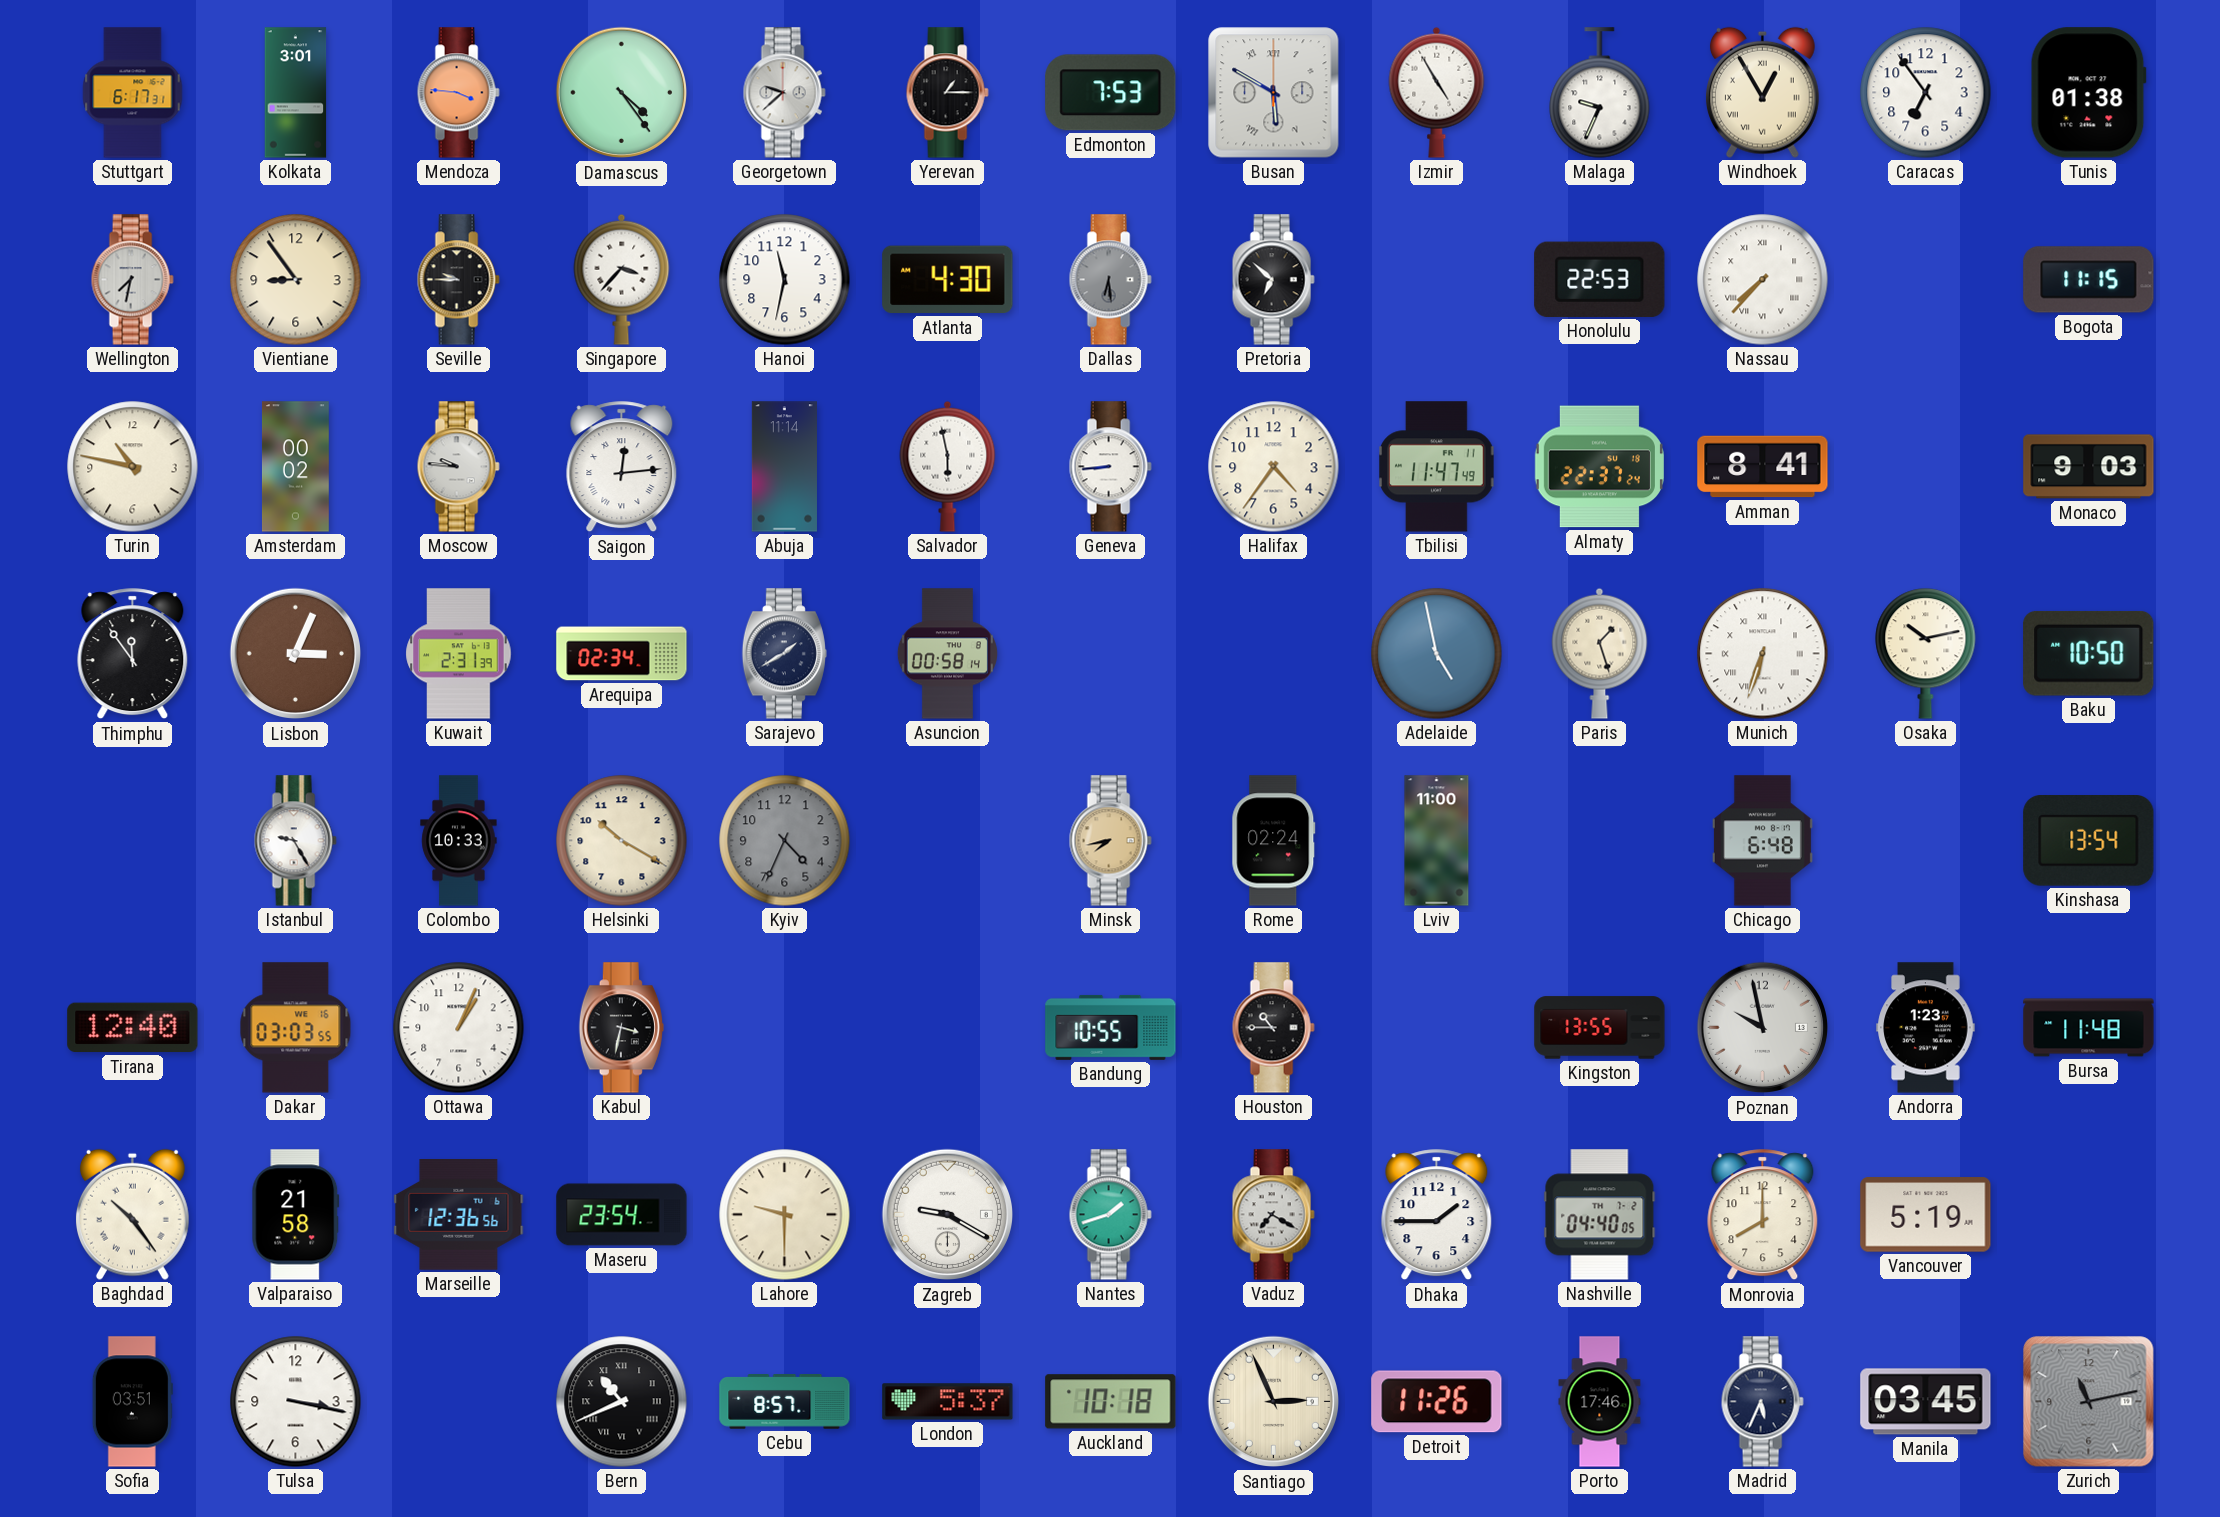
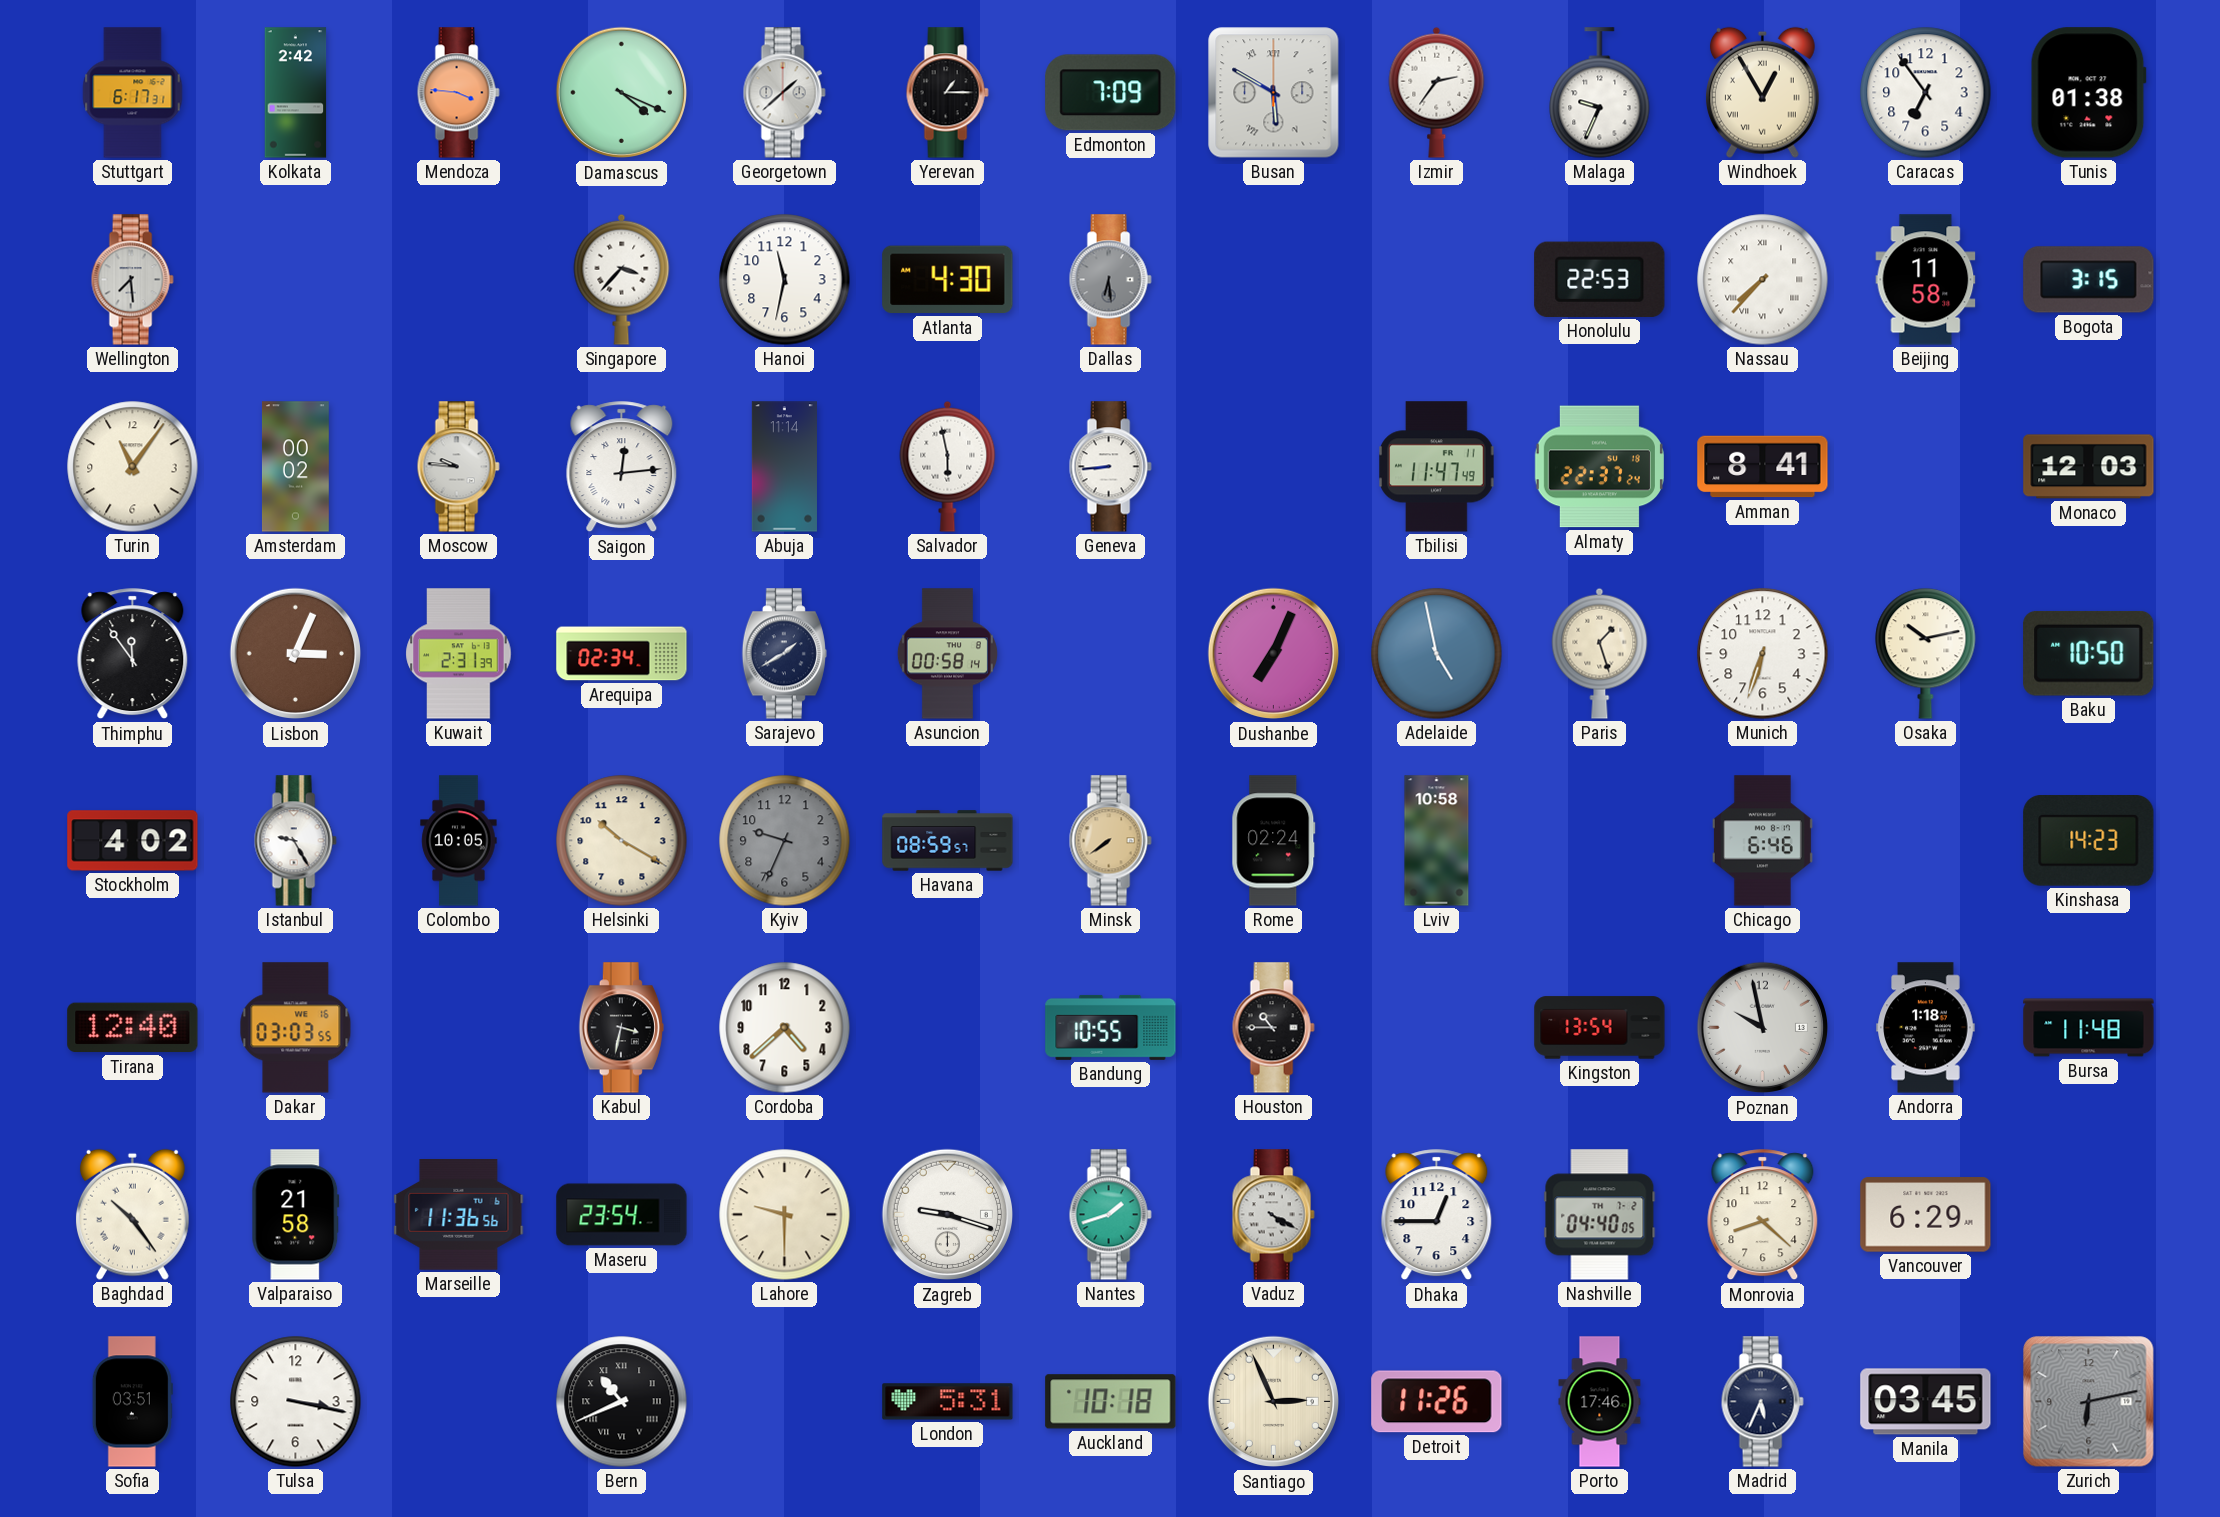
Kolkata: 3:01 -> 2:42 (296, 93)
Damascus: 4:24 -> 4:19 (622, 93)
Georgetown: 9:38 -> 1:38 (784, 93)
Edmonton: 7:53 -> 7:09 (1111, 93)
Izmir: 4:55 -> 2:36 (1437, 92)
Wellington: 7:32 -> 7:29 (132, 280)
Vientiane: 8:54 -> none (296, 280)
Seville: 9:45 -> none (458, 280)
Pretoria: 6:52 -> none (1273, 280)
Beijing: none -> 11:58 (1926, 280)
Bogota: 11:15 -> 3:15 (2089, 280)
Turin: 10:47 -> 11:06 (133, 467)
Halifax: 4:36 -> none (1274, 467)
Monaco: 9:03 -> 12:03 (2089, 467)
Dushanbe: none -> 7:04 (1274, 654)
Munich numerals: Roman -> Arabic (1763, 654)
Stockholm: none -> 4:02 (133, 841)
Colombo: 10:33 -> 10:05 (459, 841)
Kyiv: 4:34 -> 9:34 (785, 841)
Havana: none -> 08:59 (948, 841)
Minsk: 7:43 -> 7:39 (1110, 841)
Lviv: 11:00 -> 10:58 (1437, 841)
Chicago: 6:48 -> 6:46 (1762, 841)
Kinshasa: 13:54 -> 14:23 (2089, 841)
Ottawa: 1:04 -> none (459, 1028)
Cordoba: none -> 4:38 (785, 1028)
Kingston: 13:55 -> 13:54 (1600, 1028)
Andorra: 1:23 -> 1:18 (1926, 1028)
Marseille: 12:36 -> 11:36 (459, 1215)
Zagreb: 9:20 -> 9:18 (948, 1215)
Vaduz: 7:20 -> 4:20 (1273, 1215)
Dhaka: 1:45 -> 12:45 (1437, 1215)
Monrovia: 8:00 -> 8:22 (1763, 1215)
Vancouver: 5:19 -> 6:29 (1926, 1215)
Cebu: 8:57 -> none (785, 1402)
London: 5:37 -> 5:31 (948, 1402)
Zurich: 11:13 -> 6:13 (2089, 1402)
